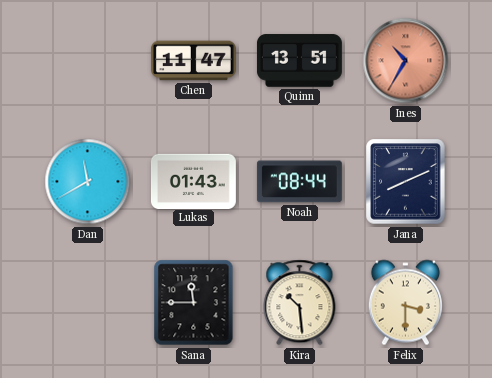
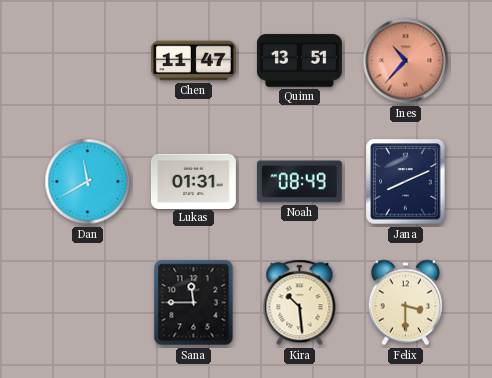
Ines: 10:35 -> 10:37 (406, 61)
Lukas: 01:43 -> 01:31 (193, 181)
Noah: 08:44 -> 08:49 (299, 182)
